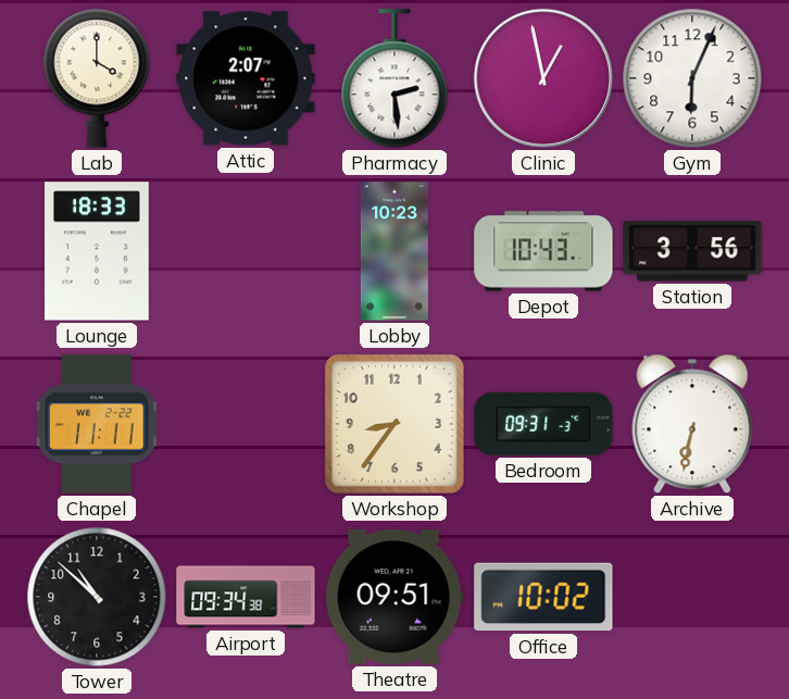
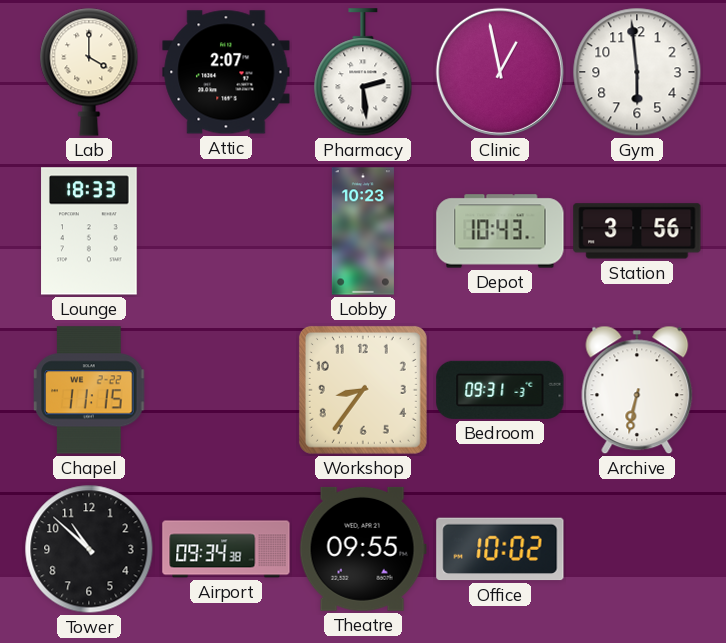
Gym: 6:04 -> 5:59 (637, 72)
Chapel: 11:11 -> 11:15 (89, 390)
Theatre: 09:51 -> 09:55 (363, 549)
